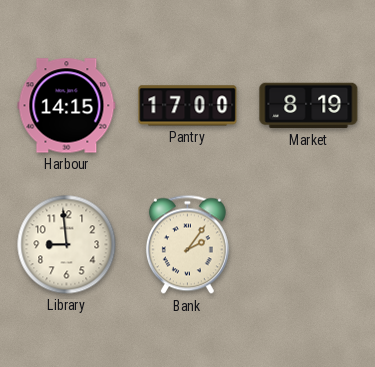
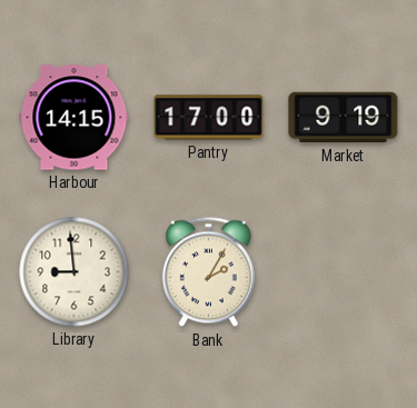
Market: 8:19 -> 9:19 (344, 118)
Bank: 2:06 -> 2:05 (208, 272)
